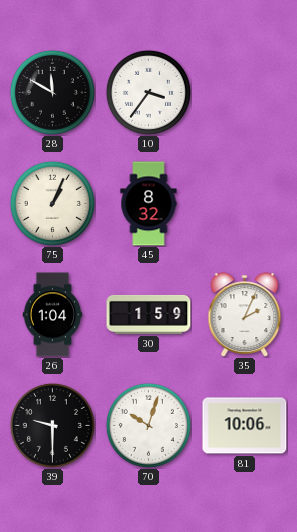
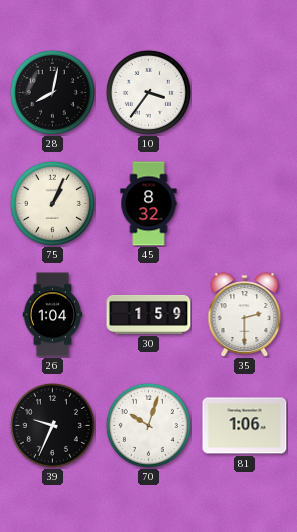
28: 11:50 -> 8:02 (52, 92)
35: 2:04 -> 2:30 (245, 315)
39: 9:30 -> 9:34 (52, 425)
81: 10:06 -> 1:06 (245, 426)
